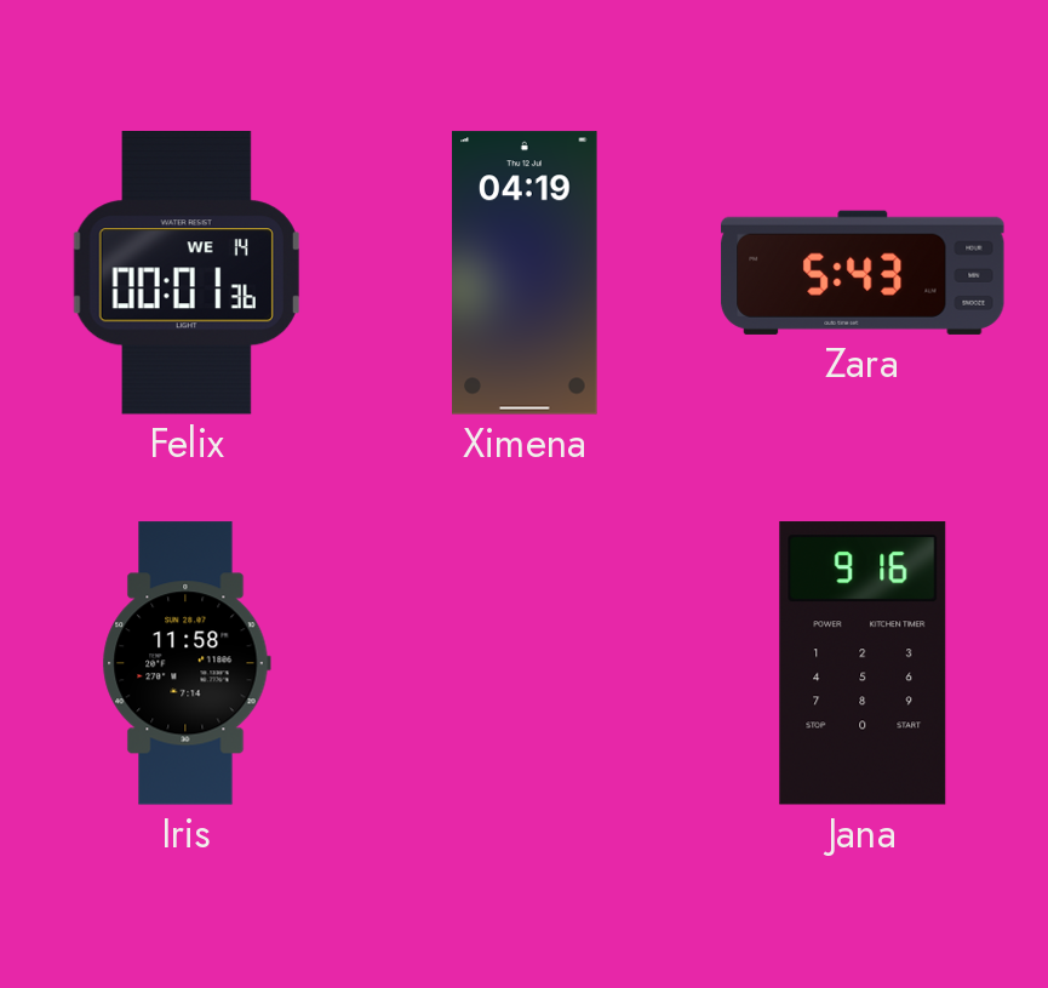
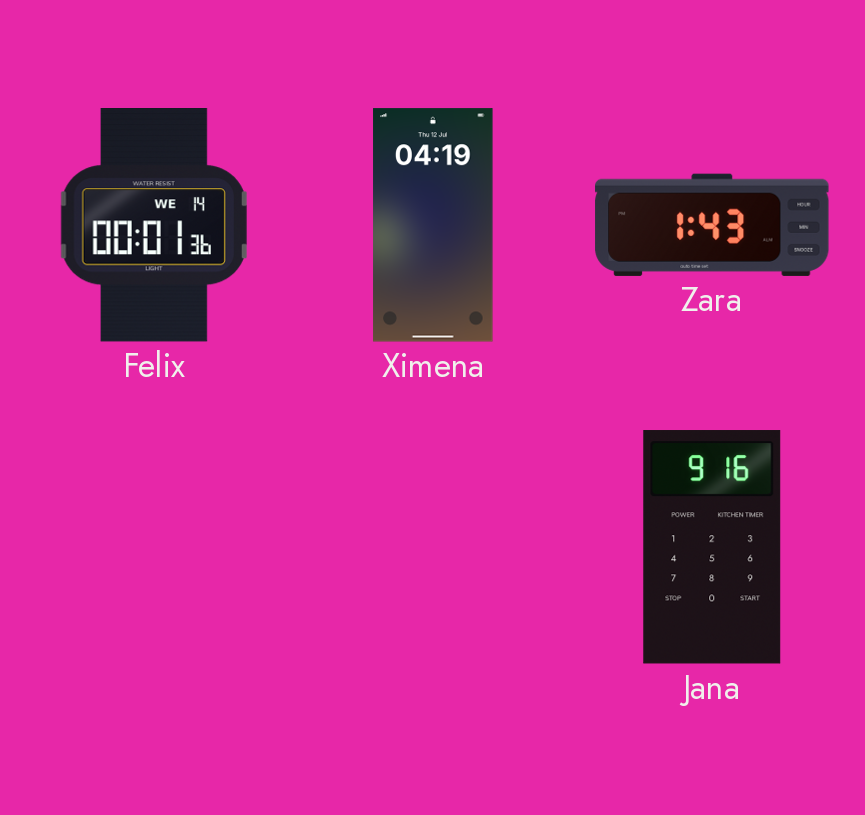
Zara: 5:43 -> 1:43 (712, 225)
Iris: 11:58 -> none (187, 663)
